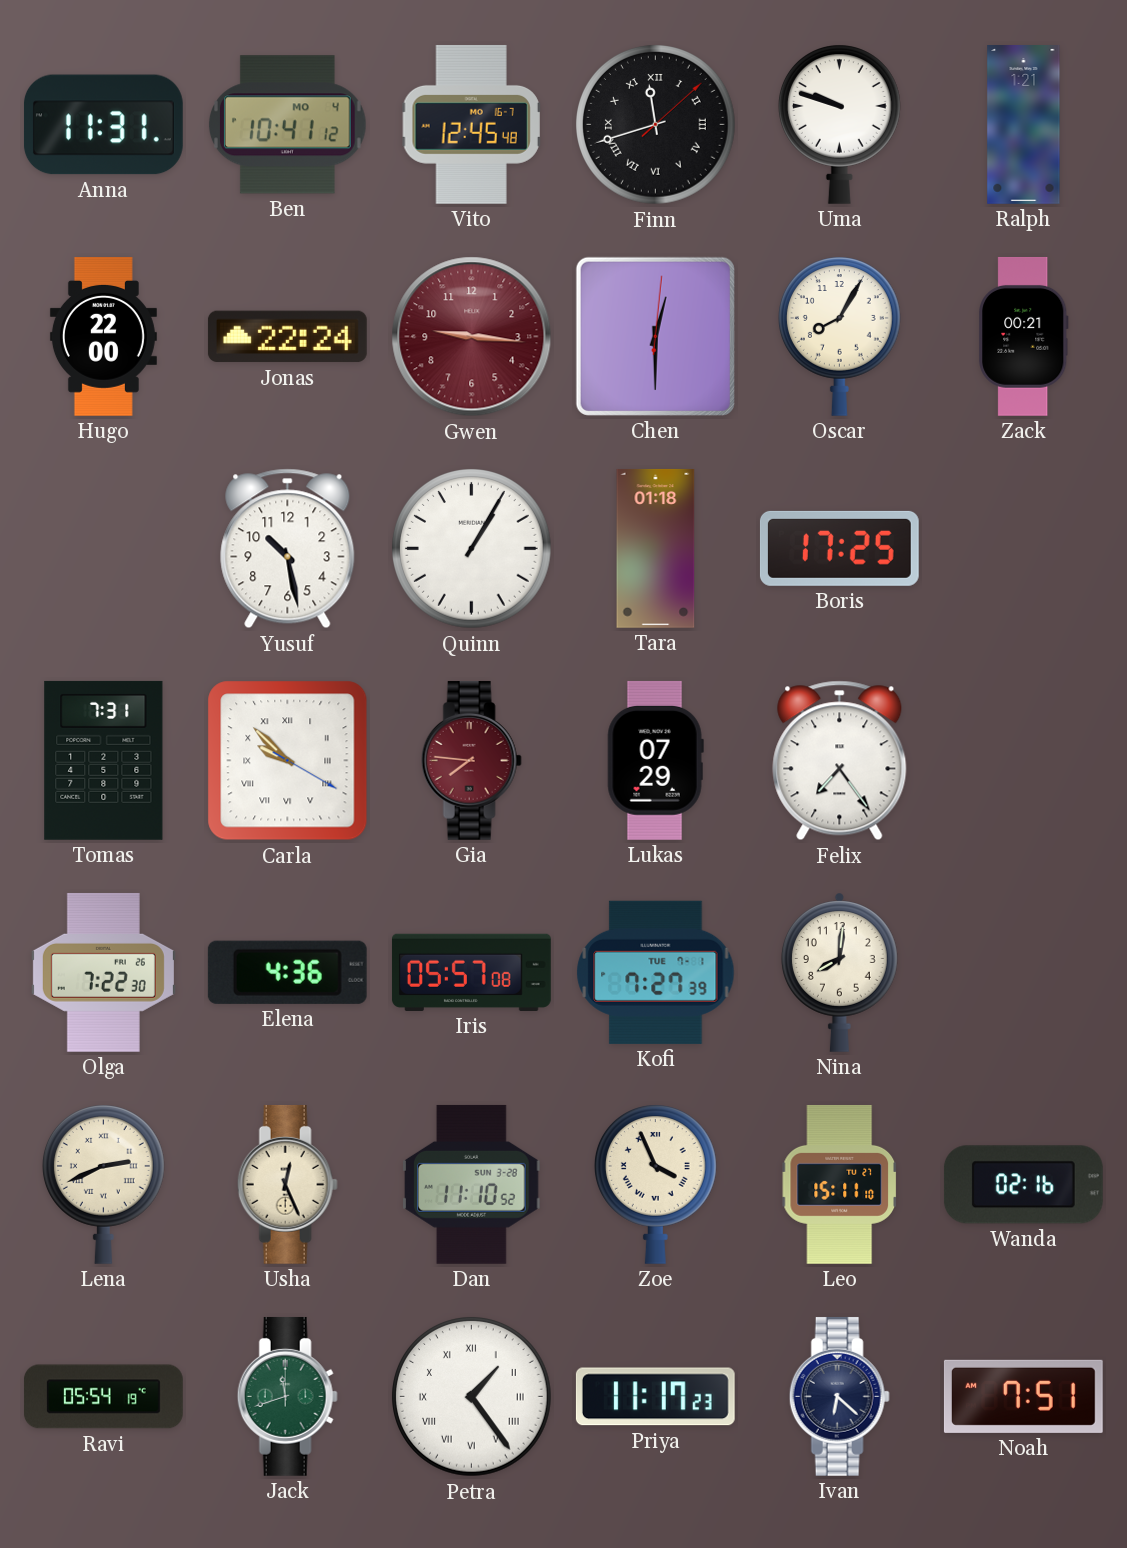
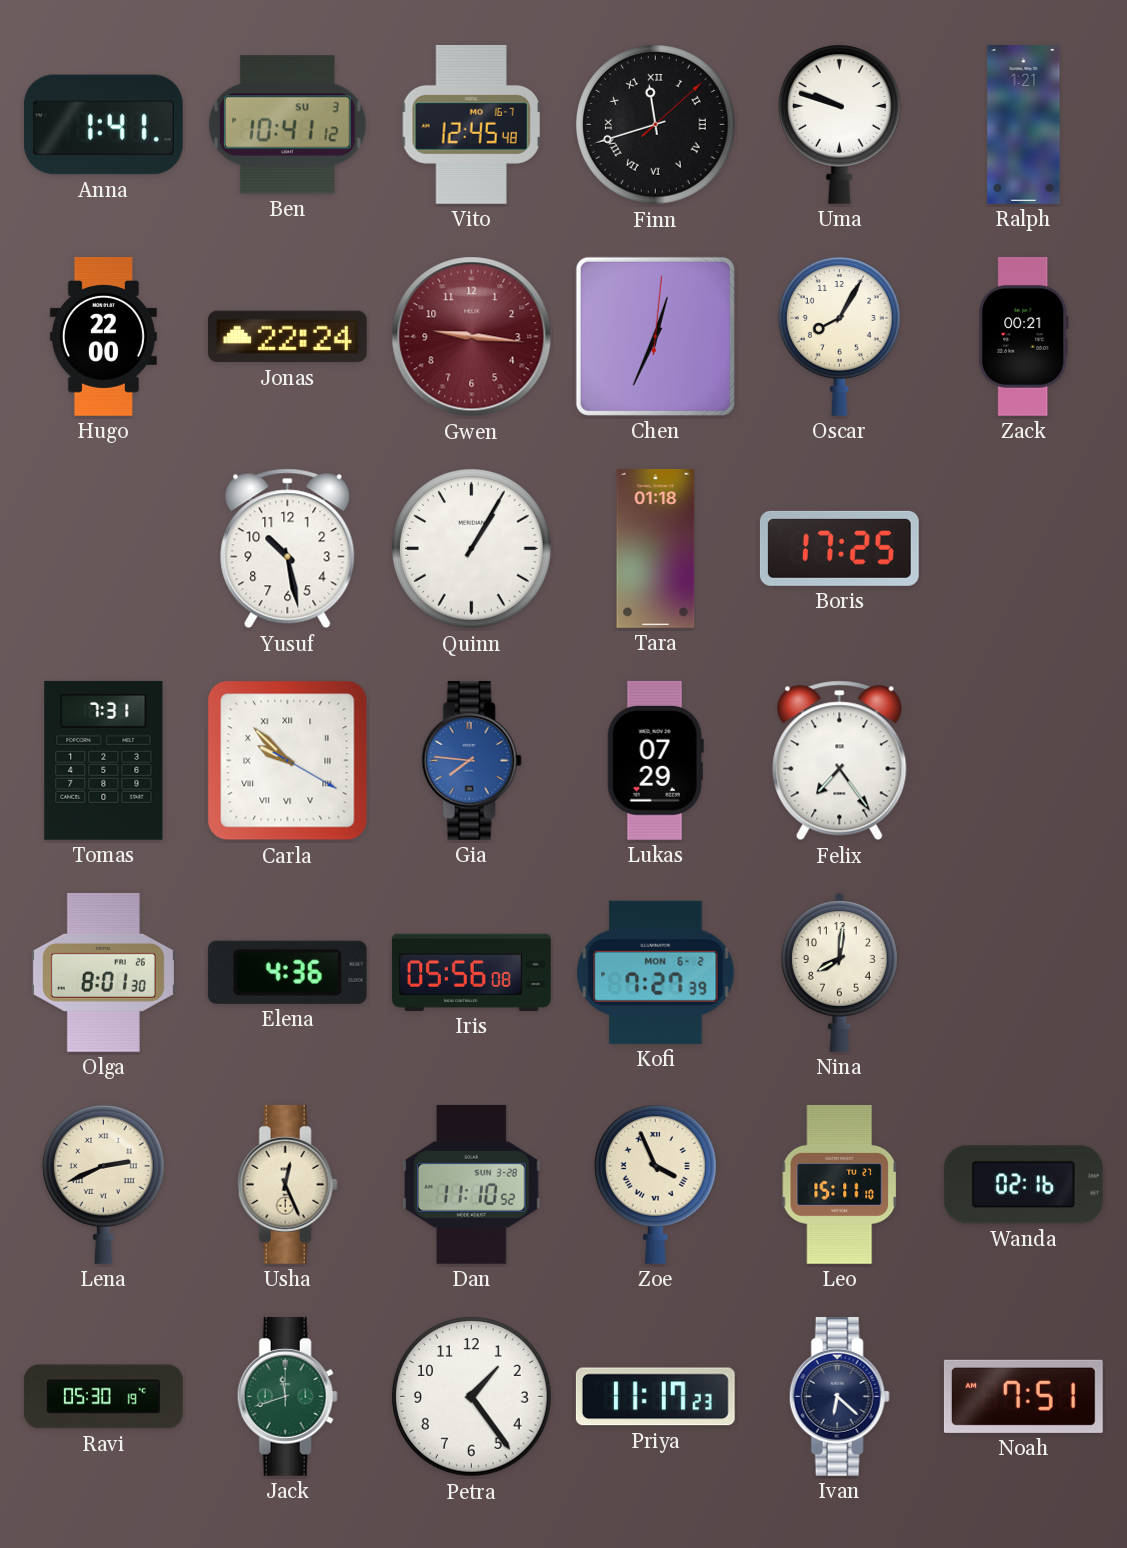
Anna: 11:31 -> 1:41 (103, 125)
Ben date: MO 4 -> SU 3 (287, 125)
Chen: 12:30 -> 12:34 (655, 336)
Gia dial: burgundy -> blue (471, 760)
Olga: 7:22 -> 8:01 (103, 972)
Iris: 05:57 -> 05:56 (471, 972)
Kofi date: TUE 7-1 -> MON 6-2 (656, 972)
Ravi: 05:54 -> 05:30 (103, 1397)
Petra numerals: Roman -> Arabic (472, 1397)
